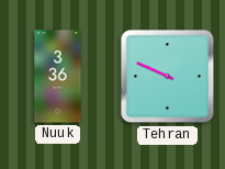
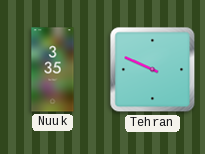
Nuuk: 3:36 -> 3:35 (53, 70)
